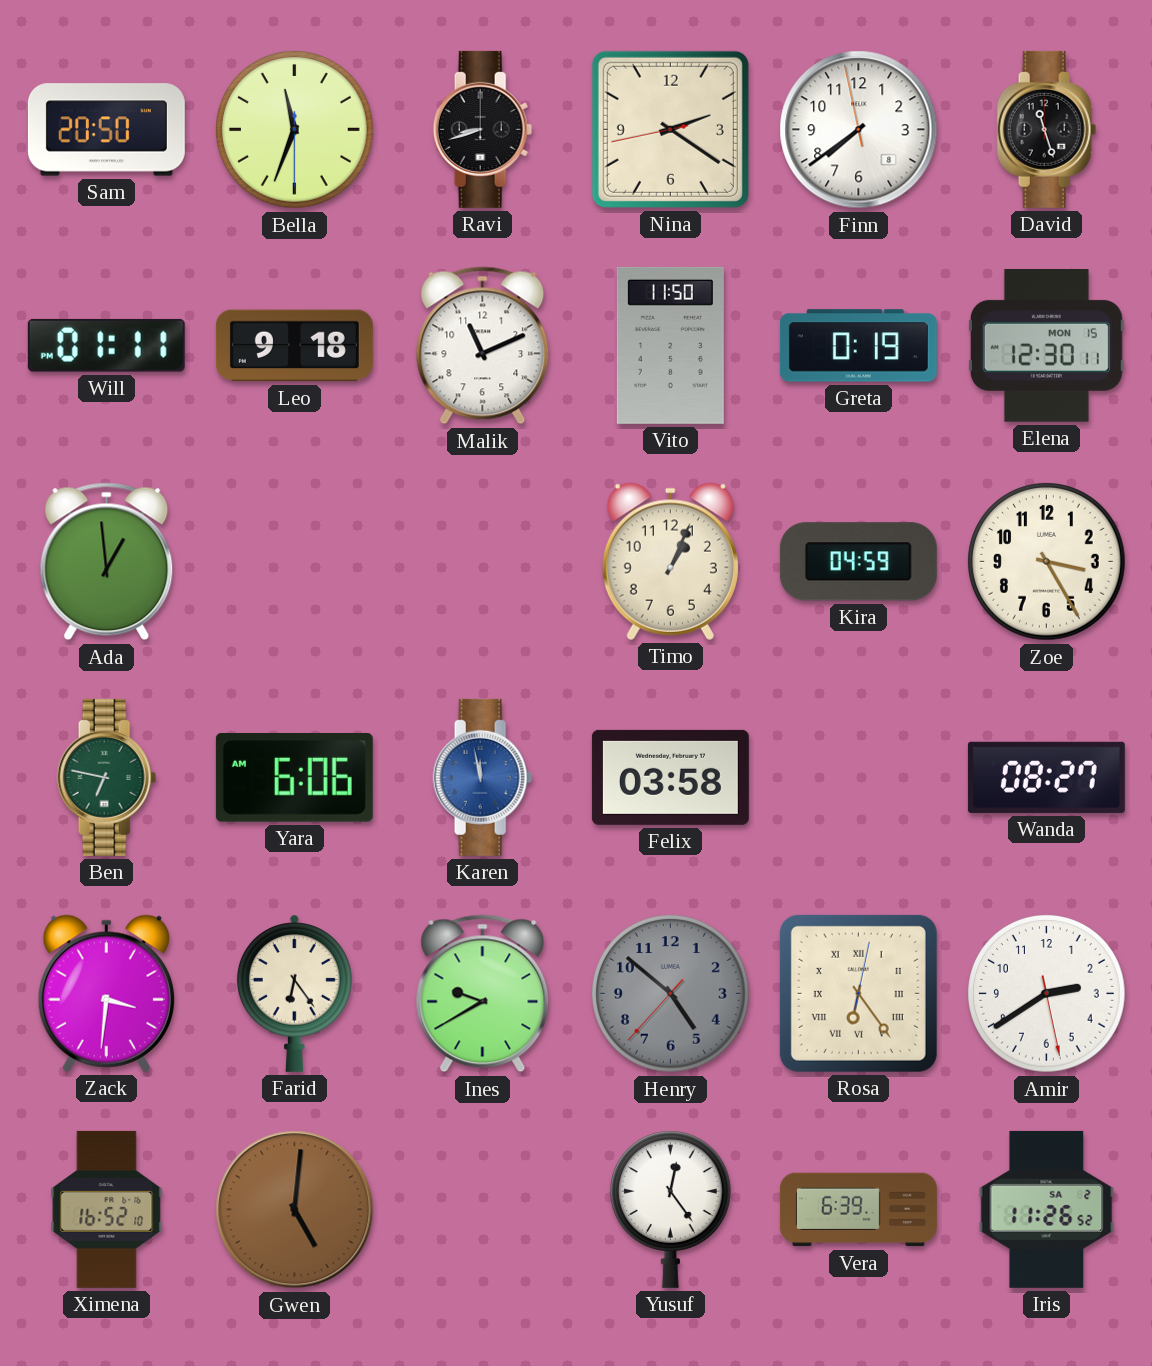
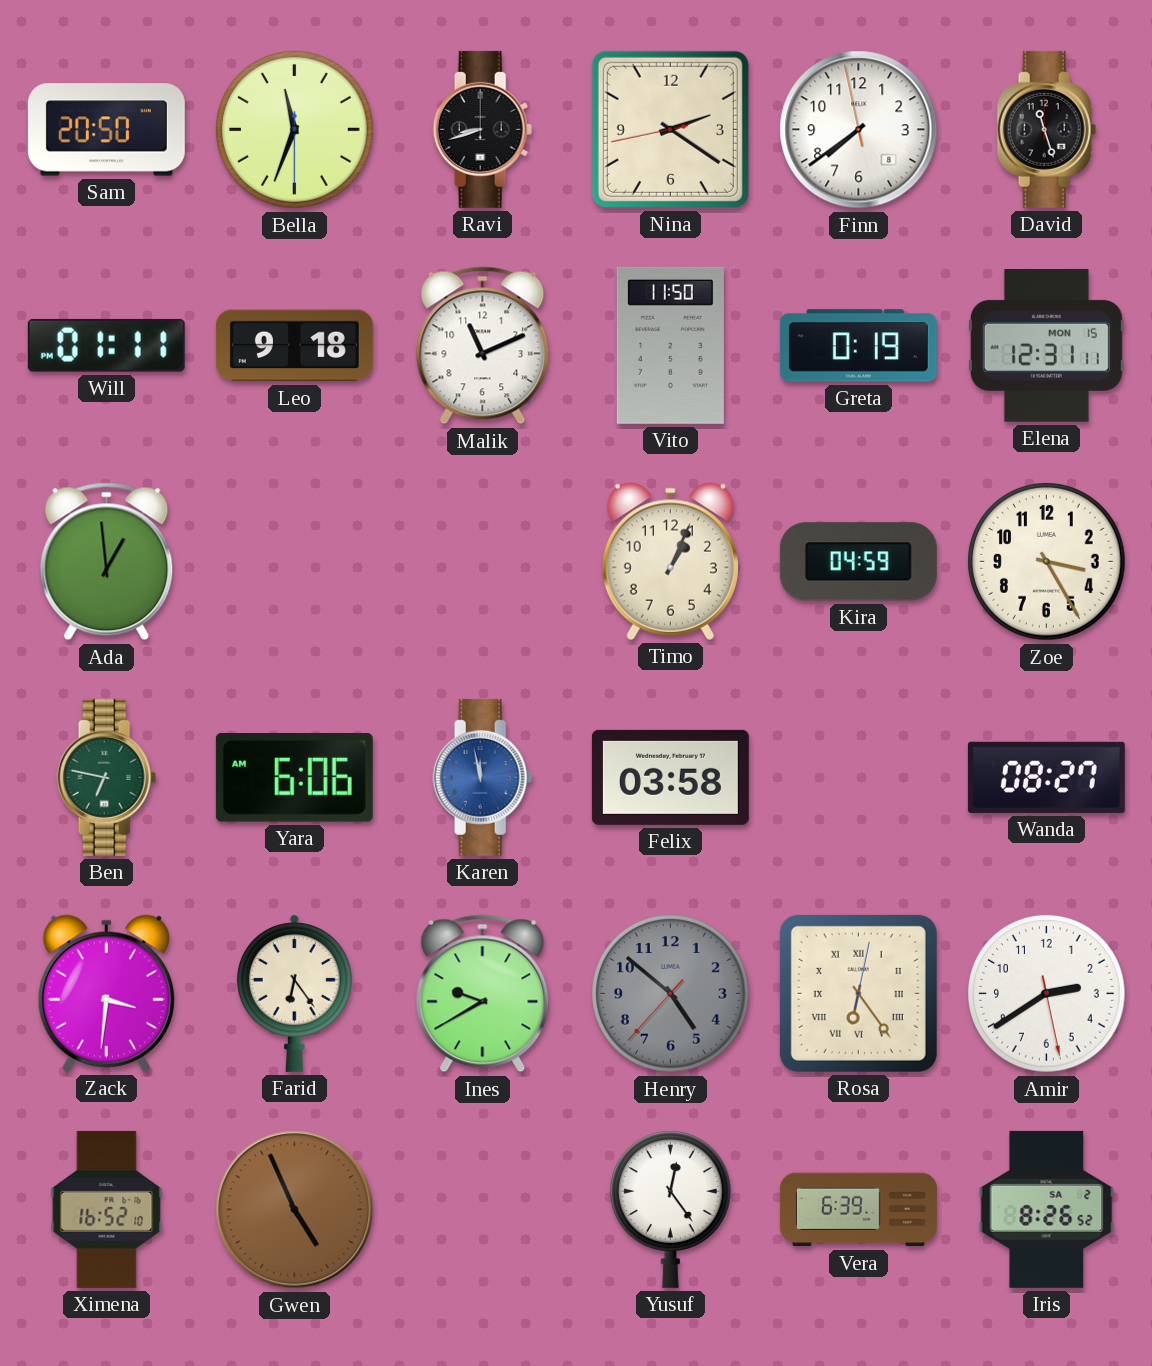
Elena: 12:30 -> 12:31 (1046, 346)
Gwen: 5:01 -> 4:56 (295, 1210)
Iris: 11:26 -> 8:26 (1047, 1209)
